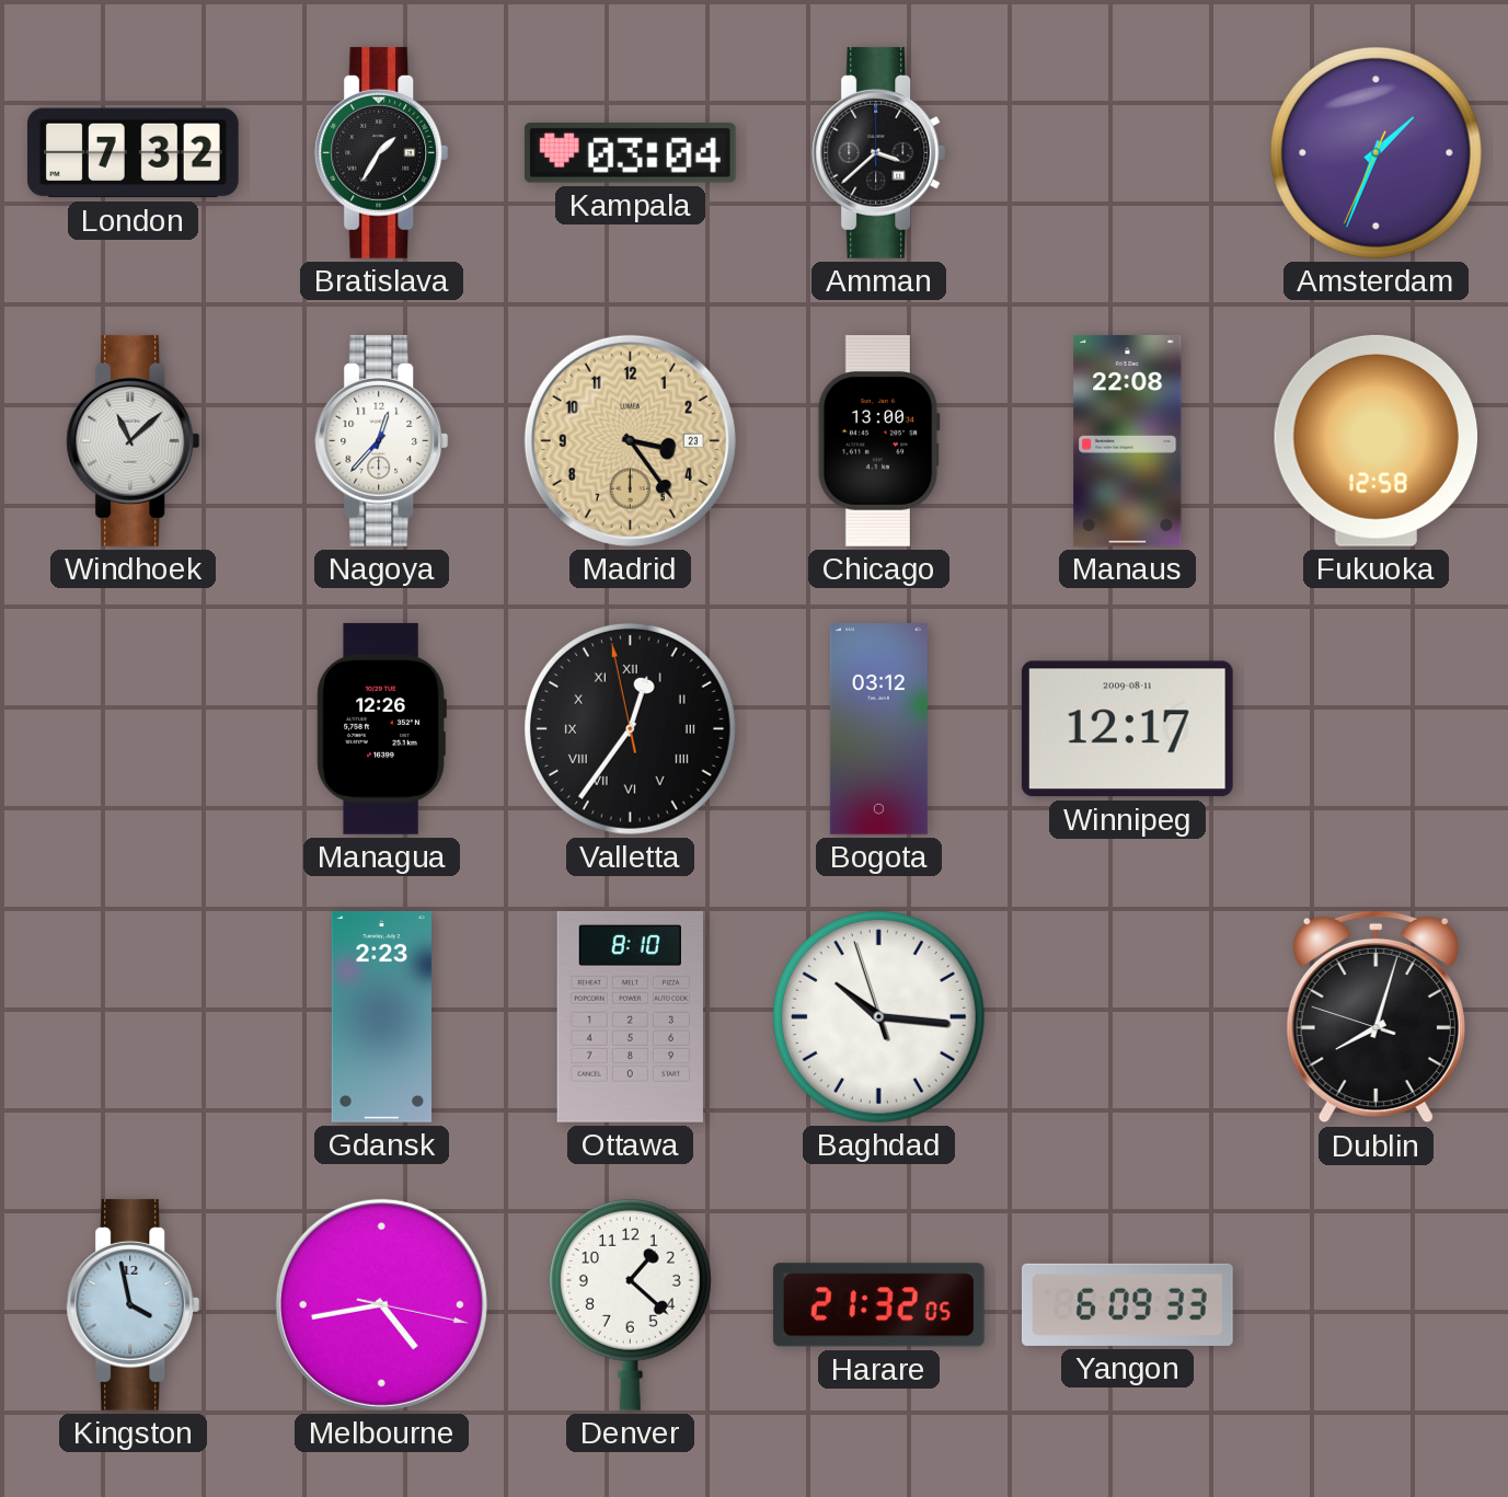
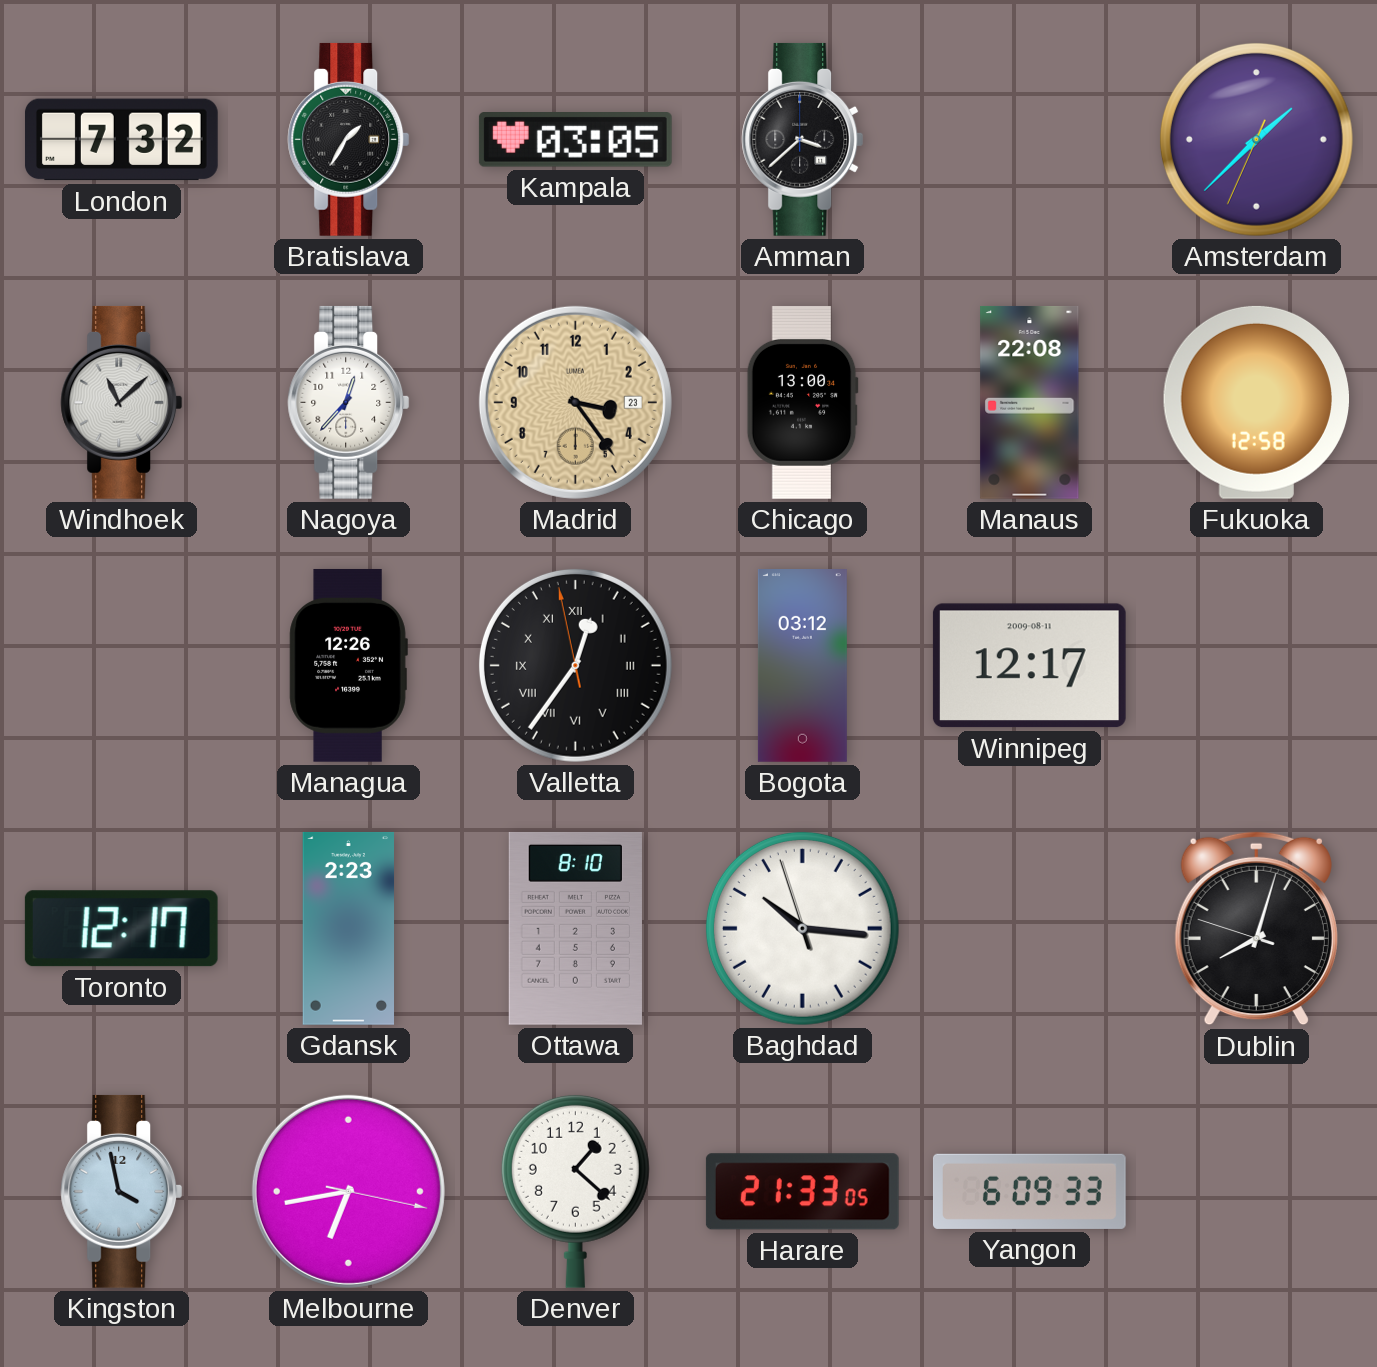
Kampala: 03:04 -> 03:05 (575, 140)
Amsterdam: 1:33 -> 1:37 (1256, 139)
Toronto: none -> 12:17 (121, 929)
Melbourne: 4:43 -> 6:43 (348, 1191)
Harare: 21:32 -> 21:33 (802, 1192)
